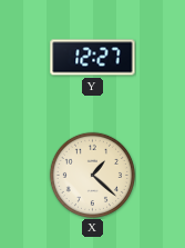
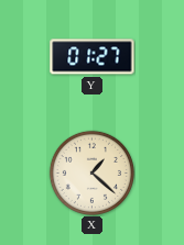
Y: 12:27 -> 01:27 (93, 57)
